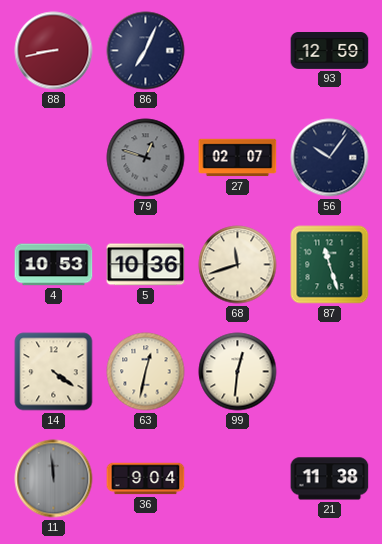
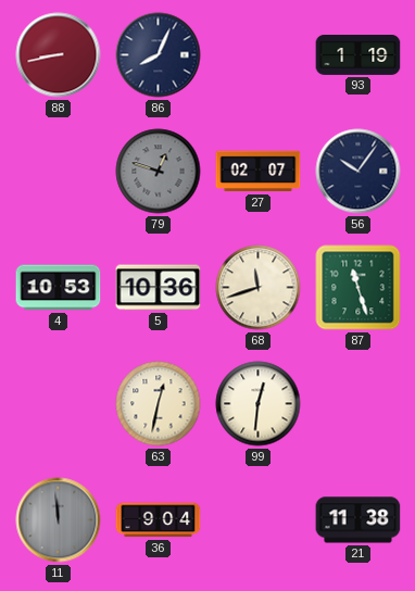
86: 7:04 -> 8:04 (159, 55)
93: 12:59 -> 1:19 (359, 55)
14: 4:21 -> none (54, 372)
